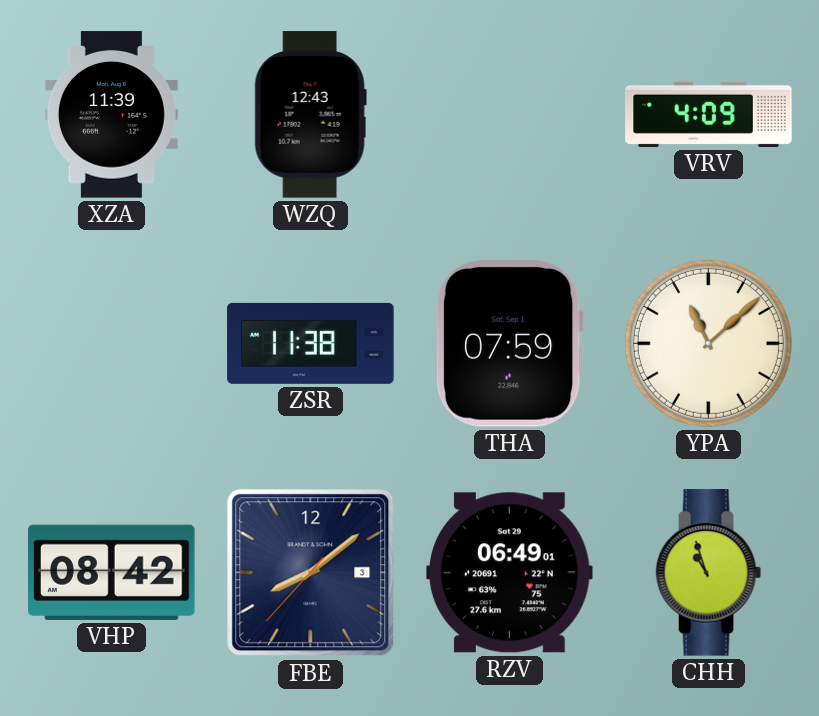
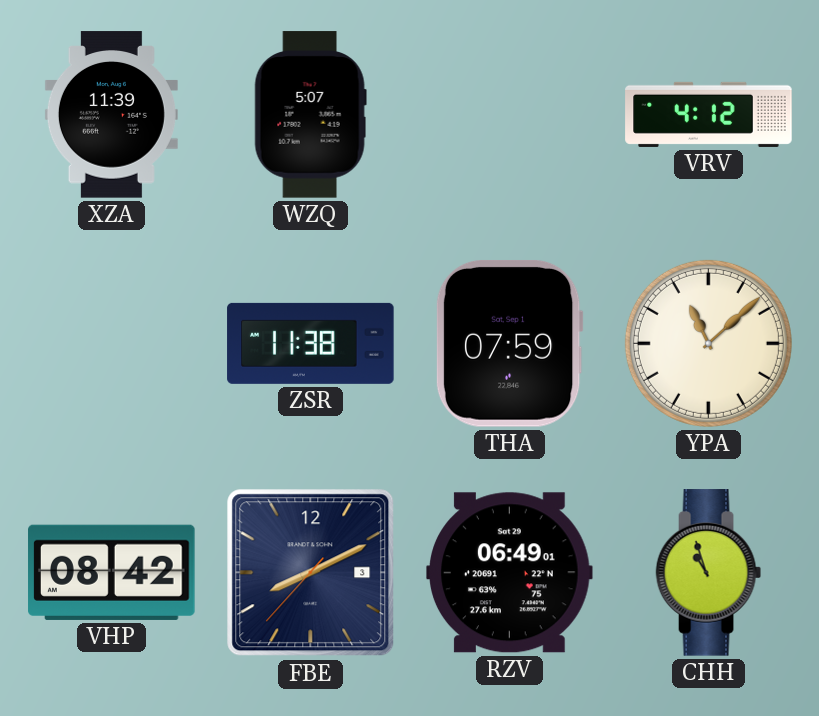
WZQ: 12:43 -> 5:07 (310, 115)
VRV: 4:09 -> 4:12 (709, 114)
FBE: 8:08 -> 8:10 (311, 573)
